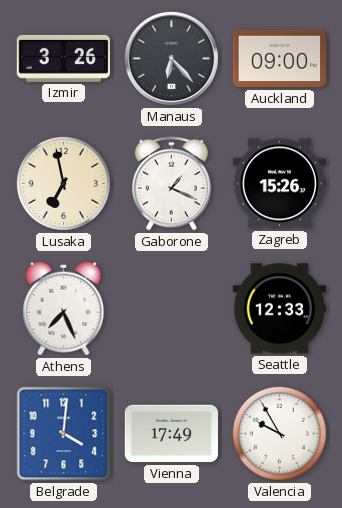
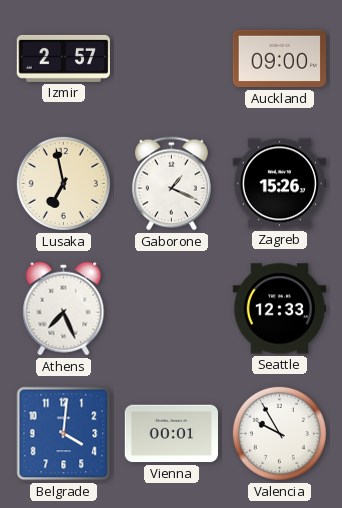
Izmir: 3:26 -> 2:57 (64, 58)
Manaus: 6:23 -> none (171, 58)
Vienna: 17:49 -> 00:01 (172, 434)
